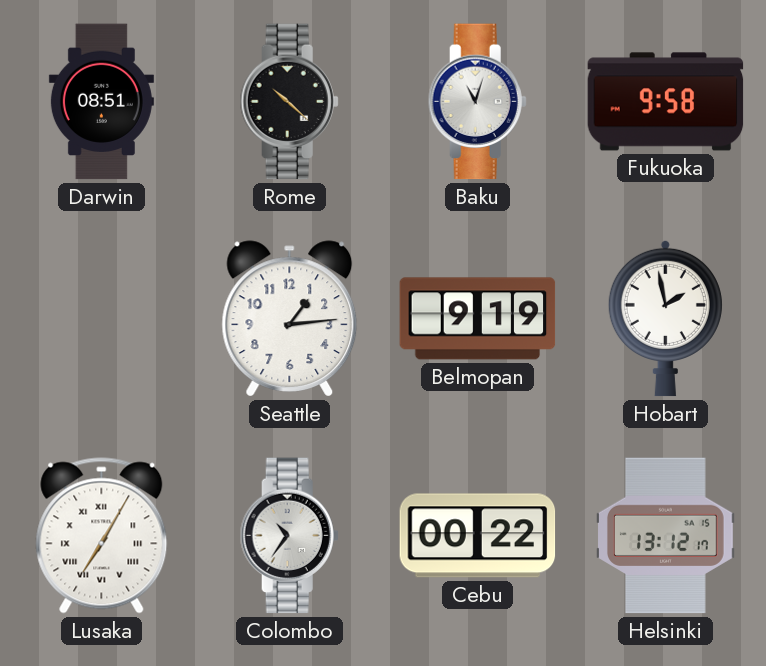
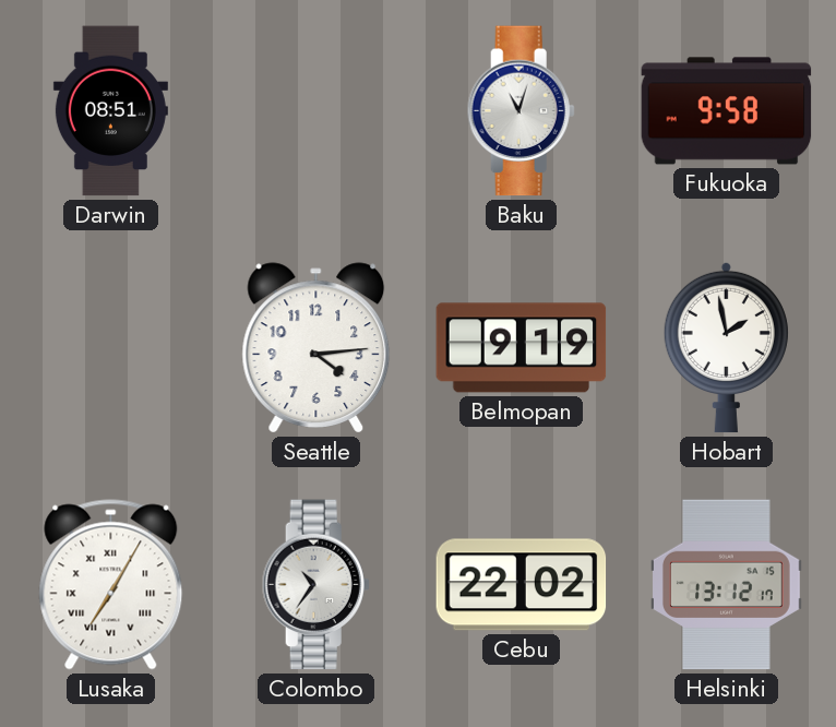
Rome: 10:22 -> none (289, 102)
Seattle: 1:14 -> 4:14 (317, 348)
Cebu: 00:22 -> 22:02 (522, 585)
